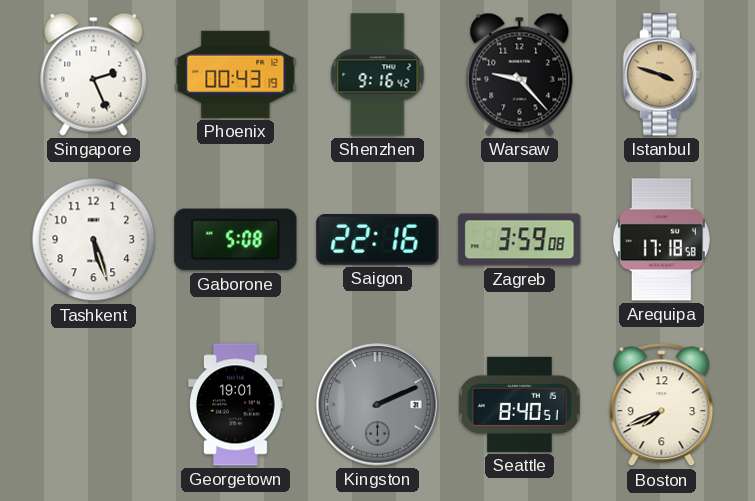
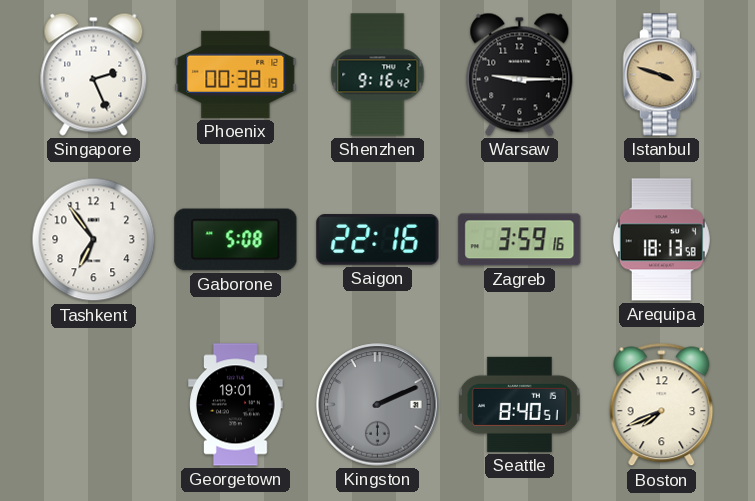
Phoenix: 00:43 -> 00:38 (236, 74)
Warsaw: 9:23 -> 9:15 (520, 74)
Tashkent: 5:27 -> 6:54 (94, 240)
Zagreb: 3:59:08 -> 3:59:16 (520, 240)
Arequipa: 17:18 -> 18:13 (661, 240)
